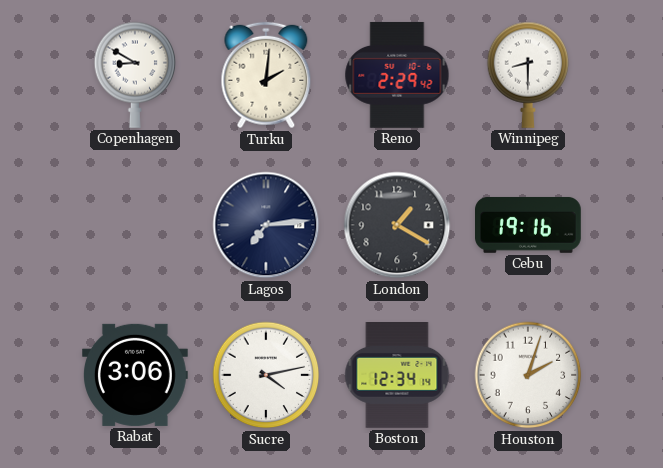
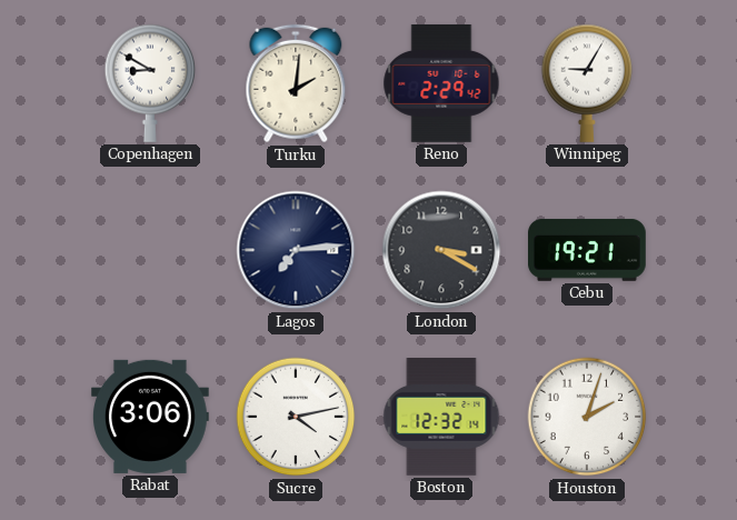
Winnipeg: 8:30 -> 9:05 (587, 83)
London: 1:20 -> 3:20 (441, 250)
Cebu: 19:16 -> 19:21 (588, 250)
Boston: 12:34 -> 12:32 (441, 418)
